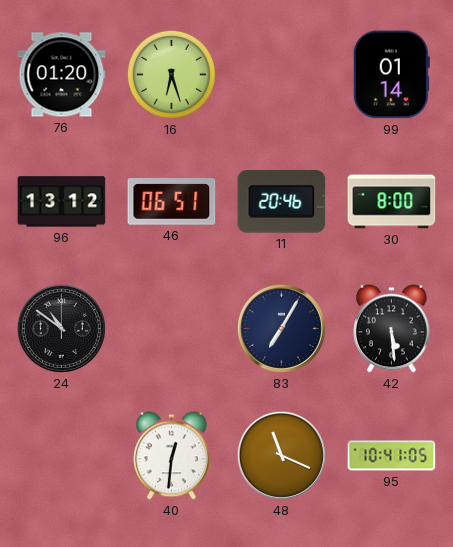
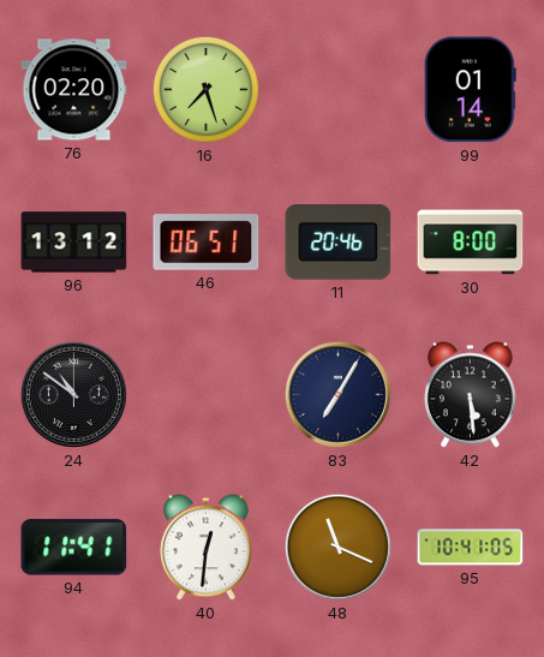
76: 01:20 -> 02:20 (74, 90)
16: 6:27 -> 7:27 (205, 89)
94: none -> 11:41 (74, 548)
